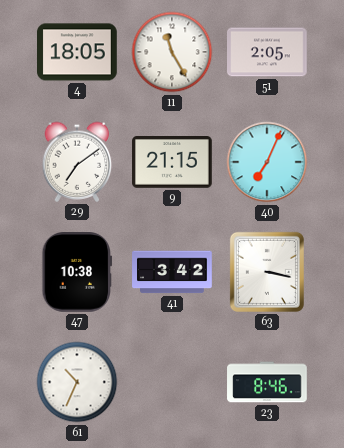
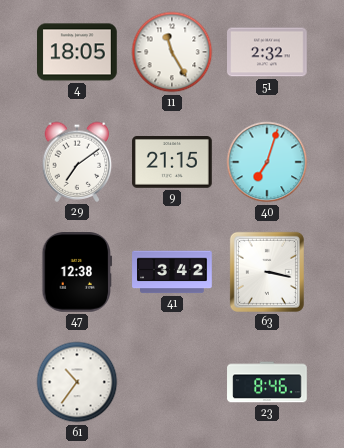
51: 2:05 -> 2:32 (268, 52)
40: 7:04 -> 7:03 (267, 162)
47: 10:38 -> 12:38 (77, 273)
61: 10:34 -> 10:36 (77, 382)
